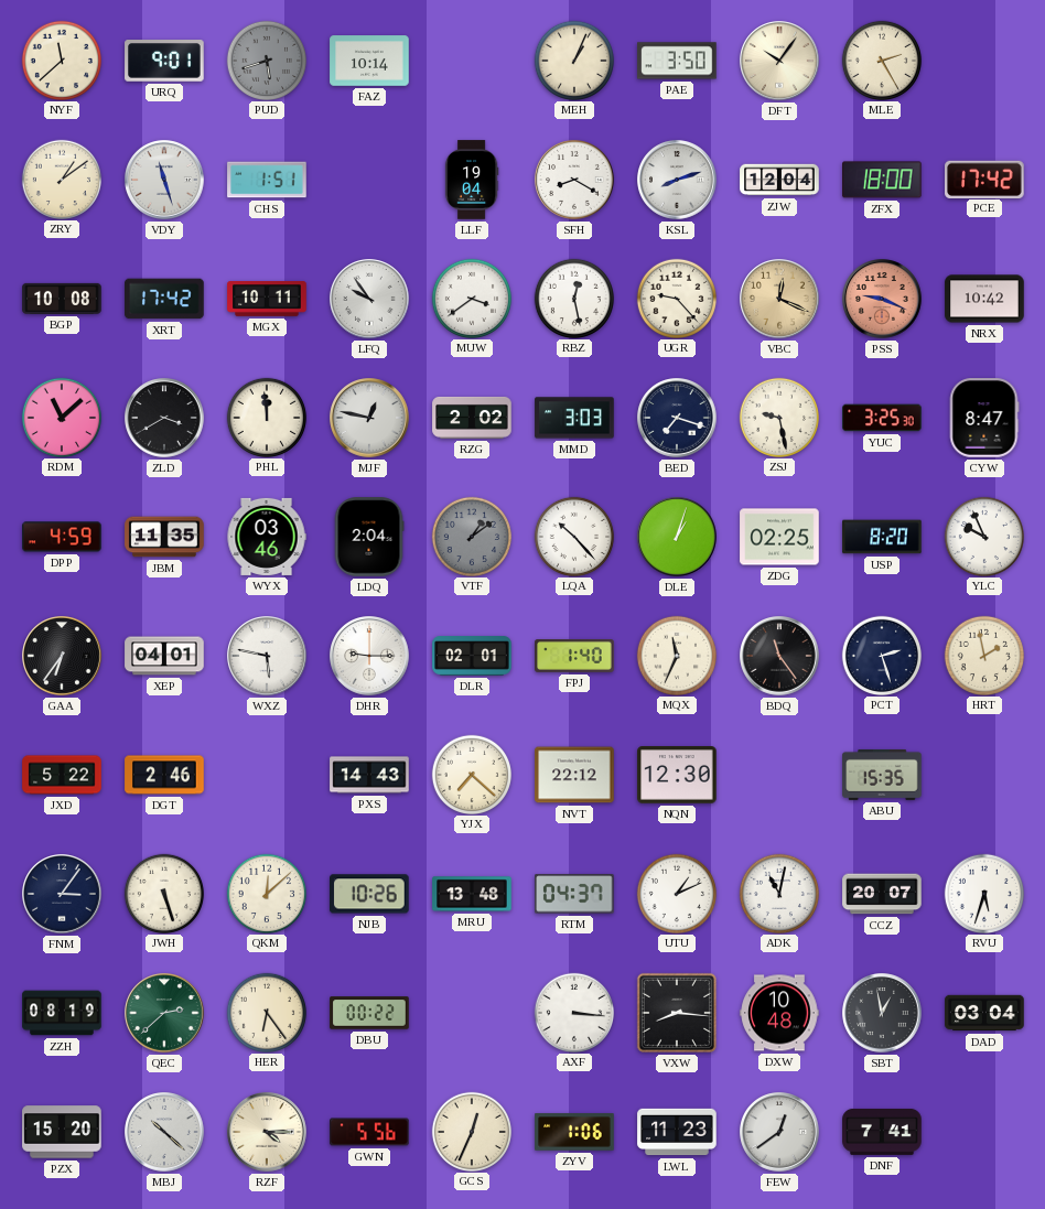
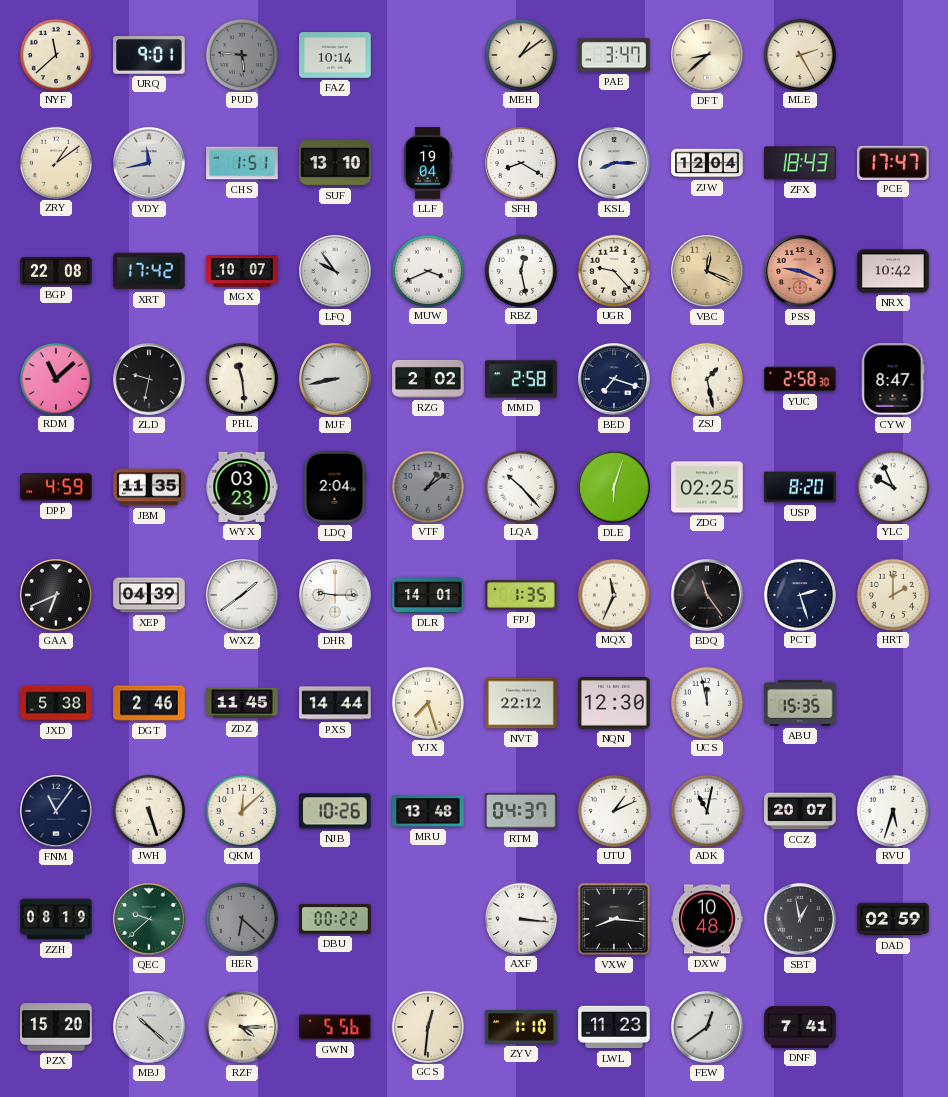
PUD: 5:42 -> 5:46 (241, 54)
MEH: 1:04 -> 1:09 (520, 54)
PAE: 3:50 -> 3:47 (614, 55)
DFT: 10:06 -> 8:38 (707, 55)
VDY: 11:27 -> 11:43 (149, 163)
SUF: none -> 13:10 (335, 163)
KSL: 8:12 -> 8:15 (614, 163)
ZFX: 18:00 -> 18:43 (800, 163)
PCE: 17:42 -> 17:47 (893, 162)
BGP: 10:08 -> 22:08 (56, 271)
MGX: 10:11 -> 10:07 (242, 271)
MUW: 3:39 -> 3:41 (427, 270)
ZLD: 3:40 -> 9:32 (149, 379)
PHL: 11:59 -> 11:29 (241, 378)
MJF: 12:47 -> 8:43 (335, 379)
MMD: 3:03 -> 2:58 (521, 379)
ZSJ: 9:28 -> 1:28 (706, 378)
YUC: 3:25 -> 2:58 (800, 379)
WYX: 03:46 -> 03:23 (242, 487)
DLE: 1:03 -> 6:03 (614, 487)
GAA: 6:36 -> 6:41 (56, 595)
XEP: 04:01 -> 04:39 (149, 595)
WXZ: 5:47 -> 1:39 (242, 595)
DLR: 02:01 -> 14:01 (428, 595)
FPJ: 1:40 -> 1:35 (521, 595)
HRT: 1:58 -> 2:00 (892, 594)
JXD: 5:22 -> 5:38 (56, 703)
ZDZ: none -> 11:45 (242, 703)
PXS: 14:43 -> 14:44 (335, 703)
YJX: 7:22 -> 7:27 (427, 702)
UCS: none -> 11:58 (706, 702)
FNM: 3:06 -> 11:06 (56, 811)
QEC: 2:38 -> 9:38 (149, 919)
HER: 6:24 -> 6:22 (241, 918)
HER dial: cream -> grey (241, 918)
DAD: 03:04 -> 02:59 (893, 919)
GCS: 12:34 -> 12:31 (427, 1026)
ZYV: 1:06 -> 1:10 (521, 1027)
